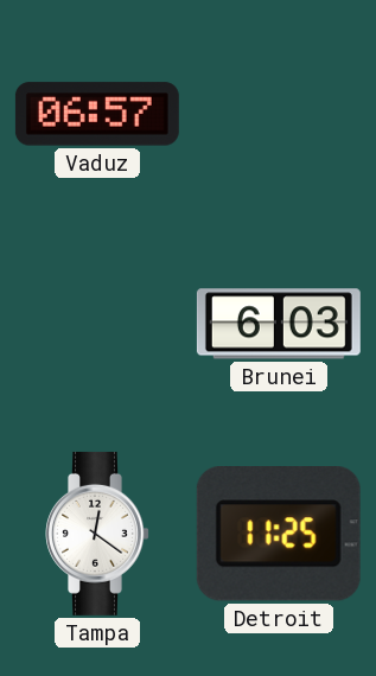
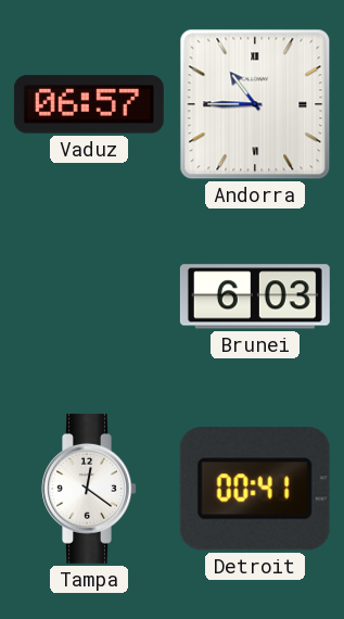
Andorra: none -> 10:45 (255, 104)
Detroit: 11:25 -> 00:41 (255, 489)
